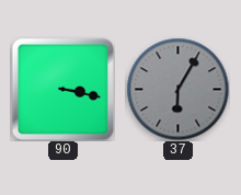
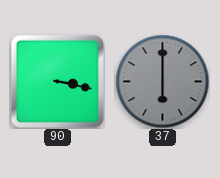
37: 6:05 -> 6:00 (162, 81)
